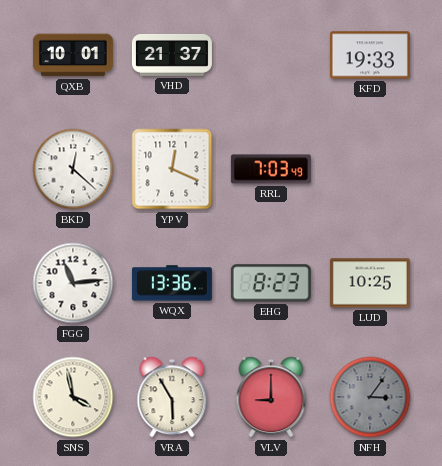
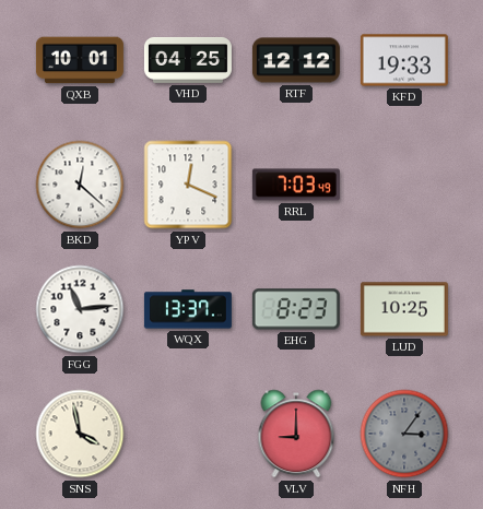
VHD: 21:37 -> 04:25 (188, 60)
RTF: none -> 12:12 (296, 60)
WQX: 13:36 -> 13:37 (188, 309)
VRA: 5:55 -> none (172, 397)
